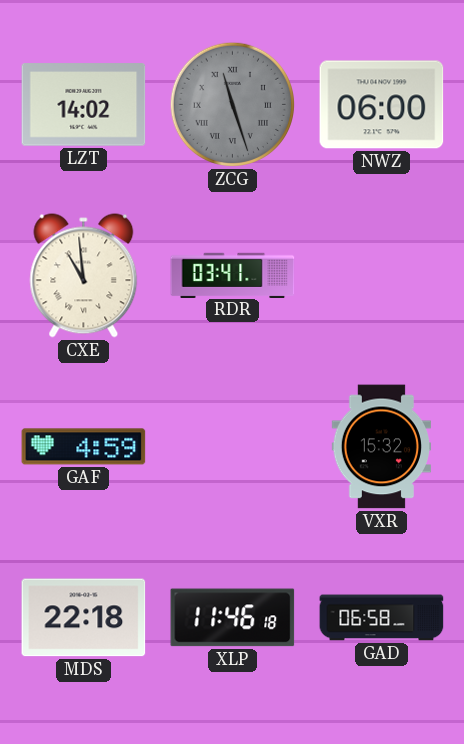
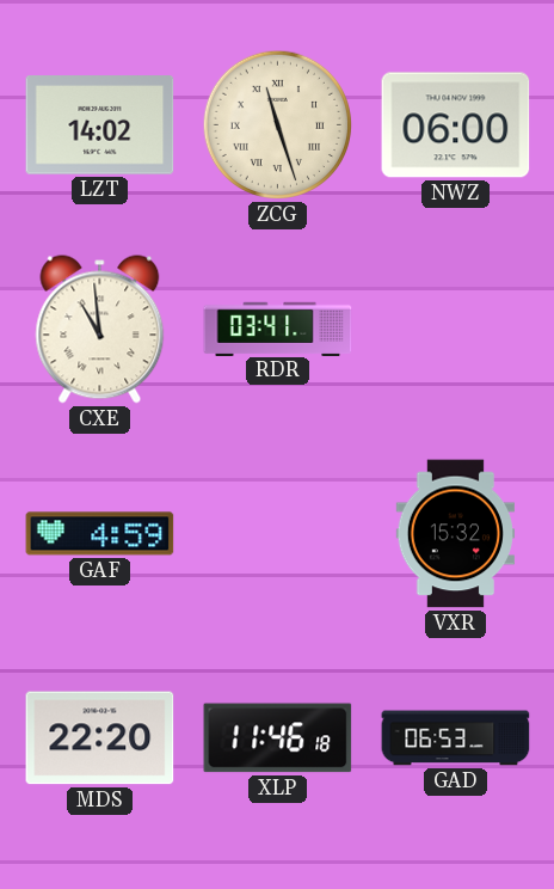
ZCG dial: grey -> cream (277, 124)
MDS: 22:18 -> 22:20 (100, 738)
GAD: 06:58 -> 06:53 (456, 738)
